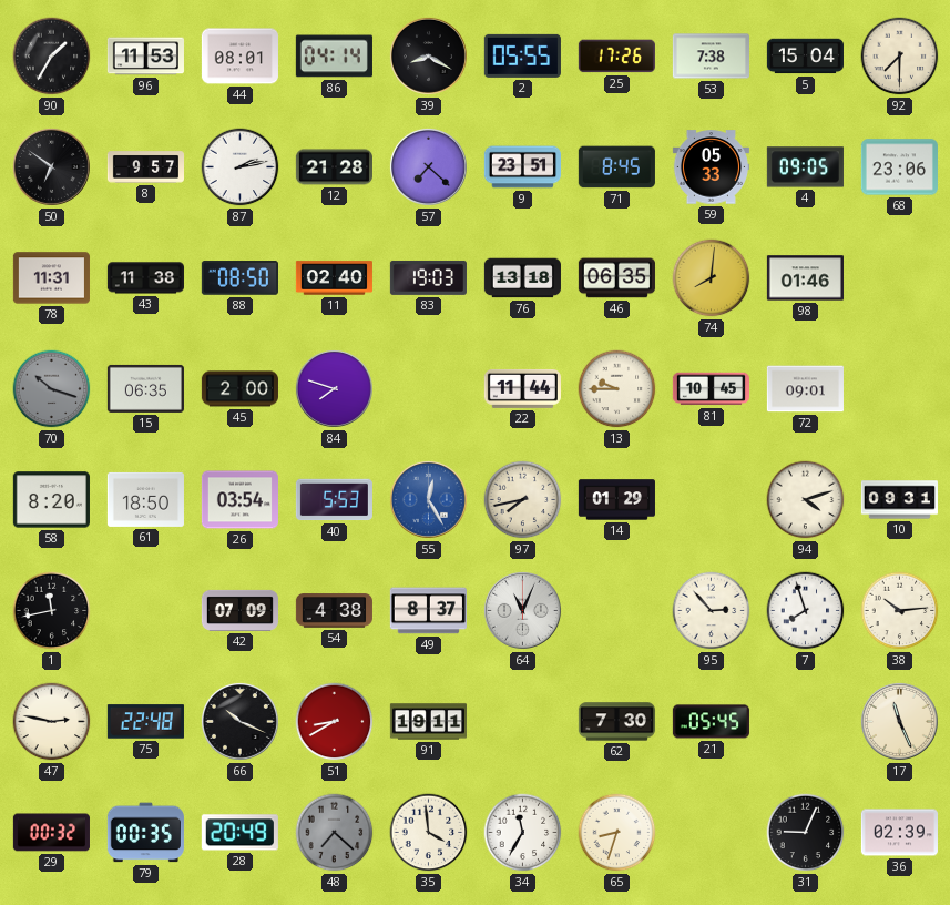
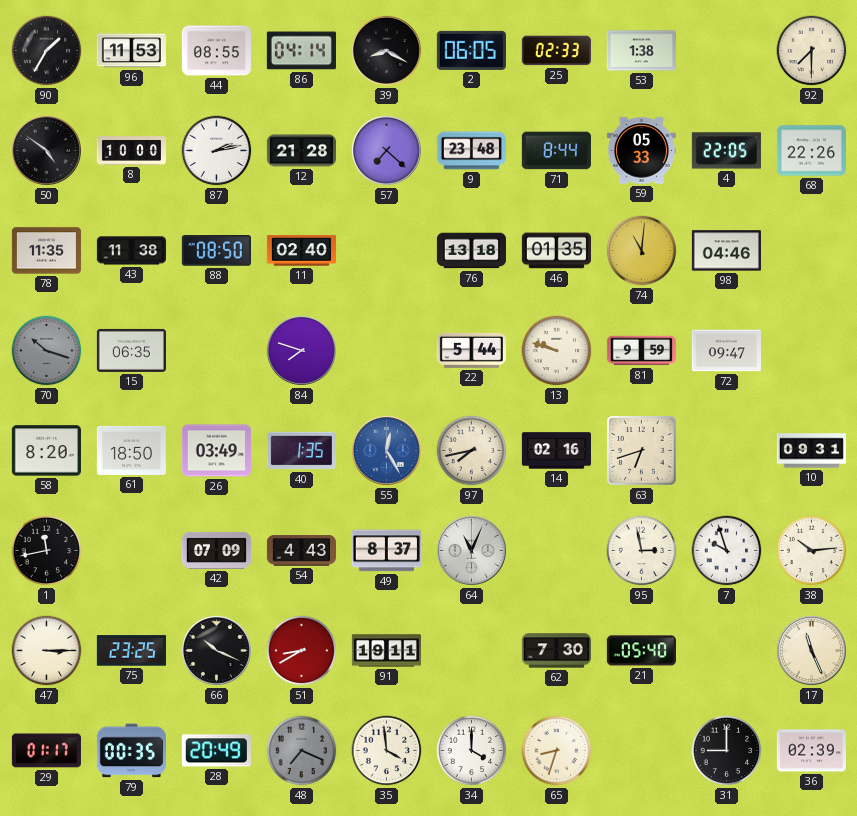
44: 08:01 -> 08:55 (216, 51)
2: 05:55 -> 06:05 (471, 50)
25: 17:26 -> 02:33 (556, 51)
53: 7:38 -> 1:38 (641, 51)
5: 15:04 -> none (805, 57)
50: 6:51 -> 4:51 (46, 150)
8: 9:57 -> 10:00 (131, 151)
9: 23:51 -> 23:48 (471, 151)
71: 8:45 -> 8:44 (556, 151)
4: 09:05 -> 22:05 (726, 151)
68: 23:06 -> 22:26 (811, 151)
78: 11:31 -> 11:35 (46, 251)
83: 19:03 -> none (428, 277)
46: 06:35 -> 01:35 (556, 251)
74: 8:01 -> 11:01 (642, 251)
98: 01:46 -> 04:46 (726, 251)
45: 2:00 -> none (239, 389)
22: 11:44 -> 5:44 (471, 350)
13: 9:45 -> 9:48 (557, 351)
81: 10:45 -> 9:59 (641, 351)
72: 09:01 -> 09:47 (726, 351)
26: 03:54 -> 03:49 (216, 451)
40: 5:53 -> 1:35 (301, 451)
14: 01:29 -> 02:16 (556, 451)
63: none -> 6:42 (642, 451)
94: 4:12 -> none (806, 500)
54: 4:38 -> 4:43 (301, 551)
95: 2:53 -> 2:58 (642, 551)
7: 7:57 -> 9:57 (727, 551)
47: 2:47 -> 3:15 (47, 651)
75: 22:48 -> 23:25 (131, 651)
21: 05:45 -> 05:40 (641, 651)
29: 00:32 -> 01:17 (46, 751)
48: 7:22 -> 7:19 (302, 751)
34: 11:35 -> 4:00 (472, 751)
31: 9:04 -> 9:00 (727, 751)
